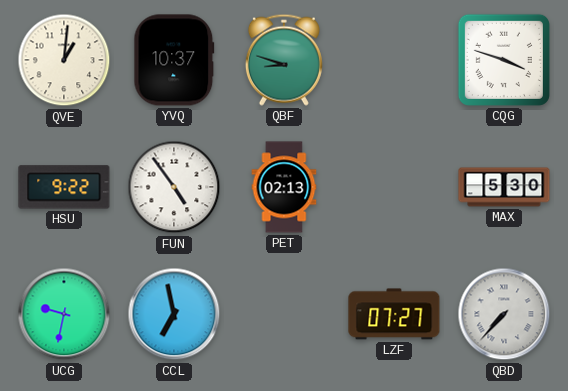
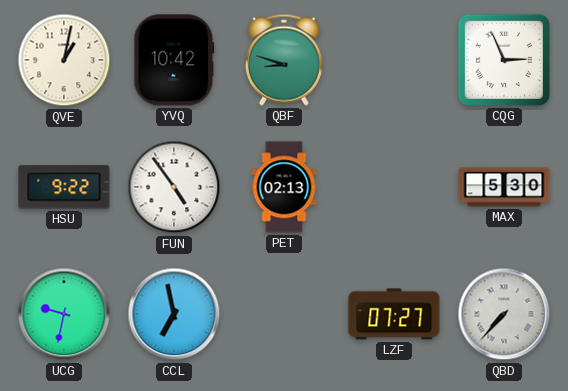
QVE: 1:01 -> 1:02 (64, 60)
YVQ: 10:37 -> 10:42 (174, 60)
CQG: 3:48 -> 2:56 (504, 60)
